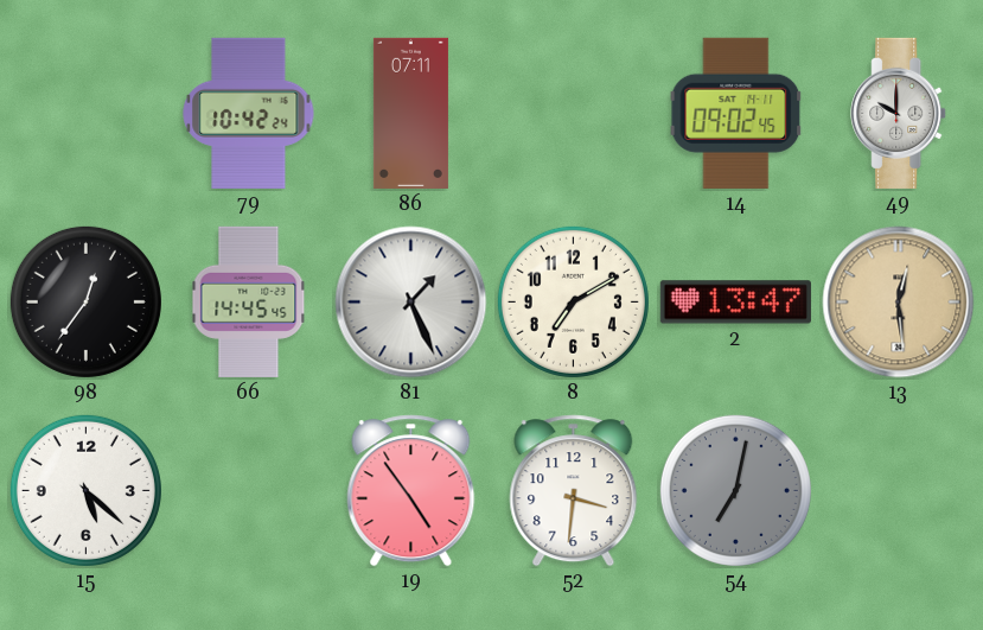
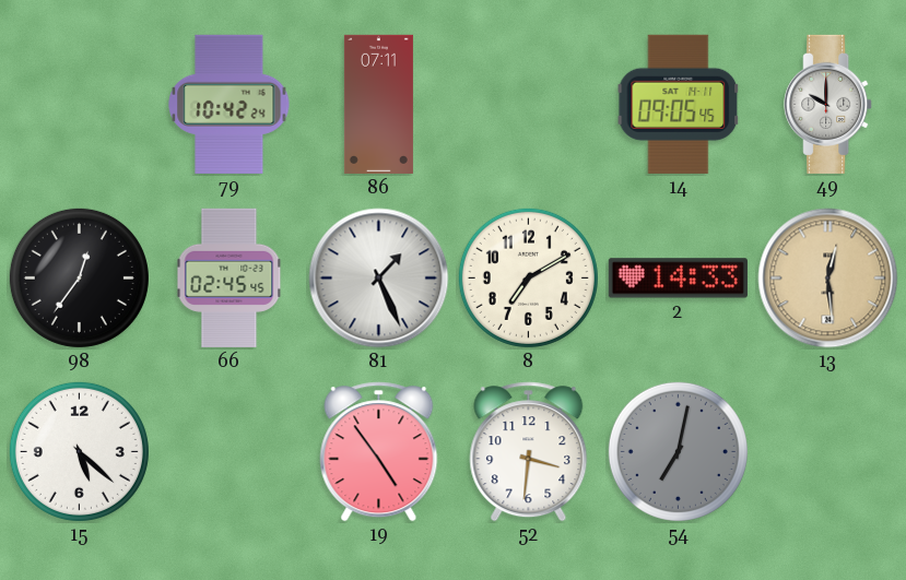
14: 09:02 -> 09:05 (679, 104)
66: 14:45 -> 02:45 (230, 277)
2: 13:47 -> 14:33 (678, 279)
